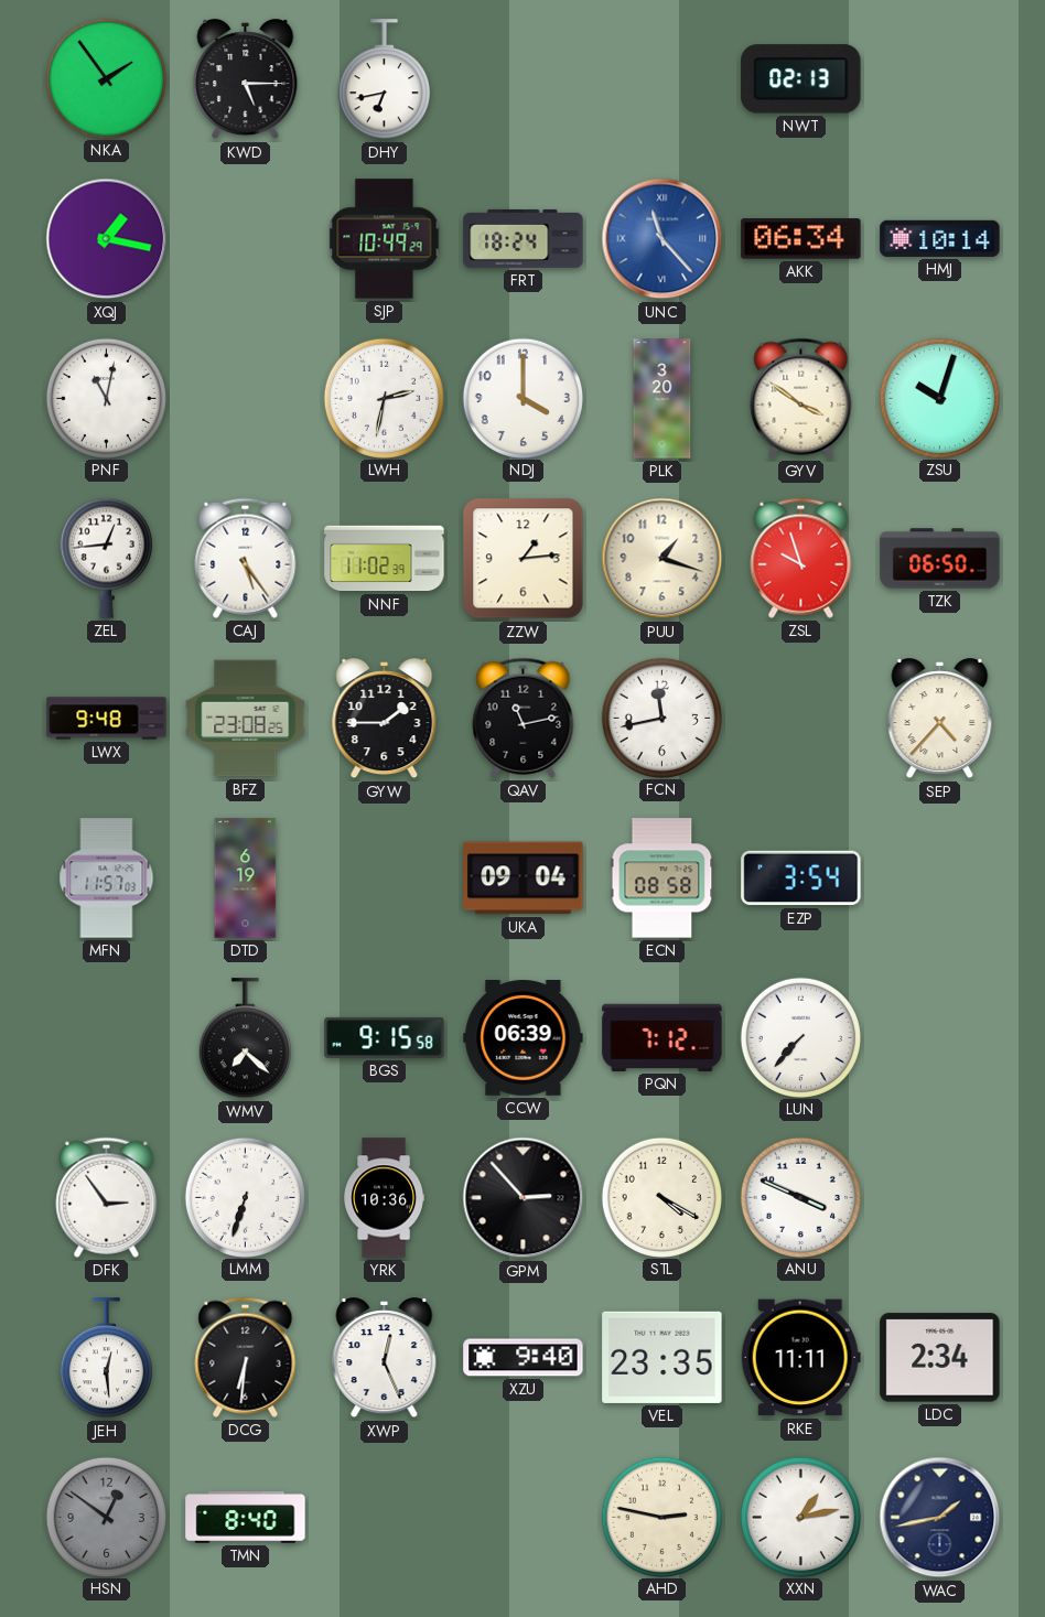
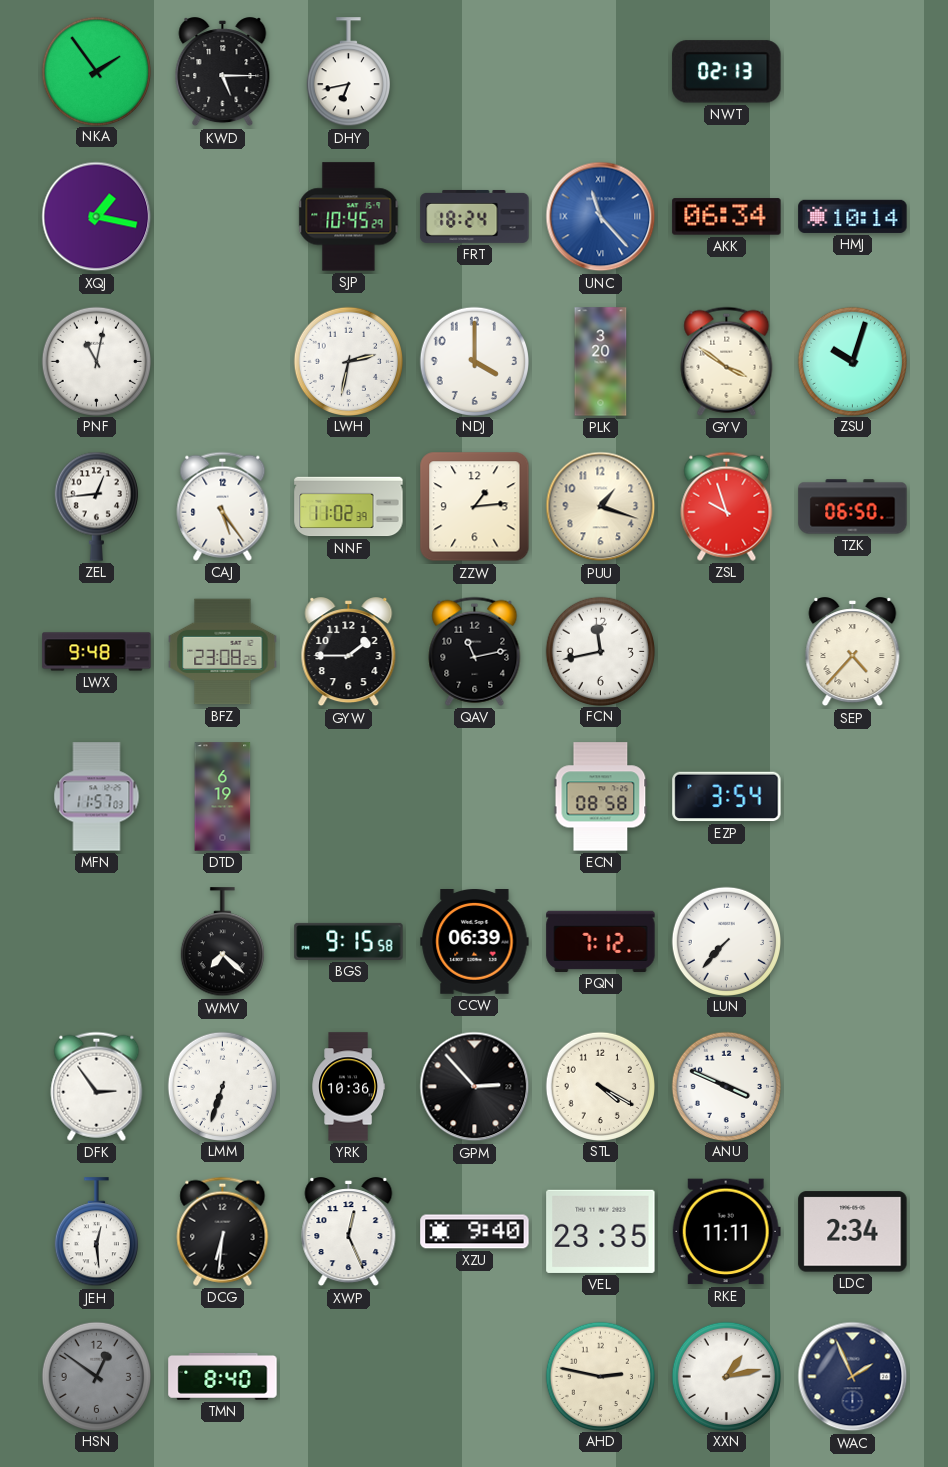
SJP: 10:49 -> 10:45 (349, 217)
UKA: 09:04 -> none (524, 878)
WAC: 1:43 -> 1:56 (853, 1377)
